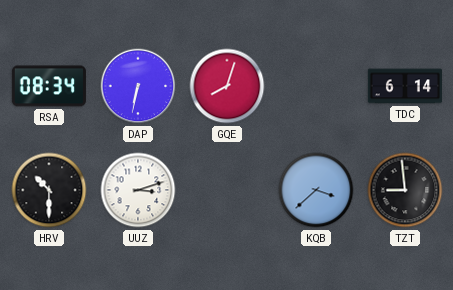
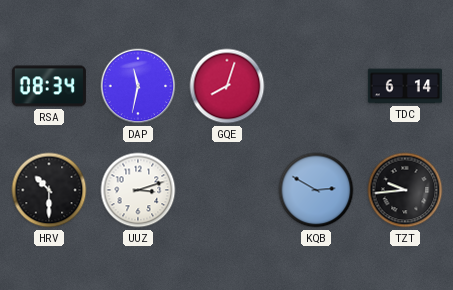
DAP: 6:32 -> 11:32 (138, 86)
KQB: 3:38 -> 2:50 (316, 190)
TZT: 8:59 -> 9:44 (405, 190)
